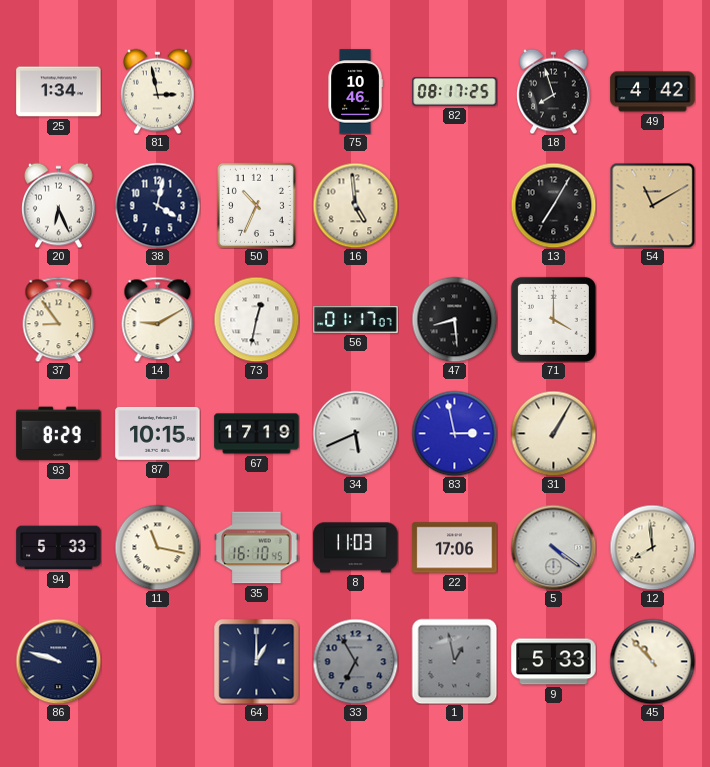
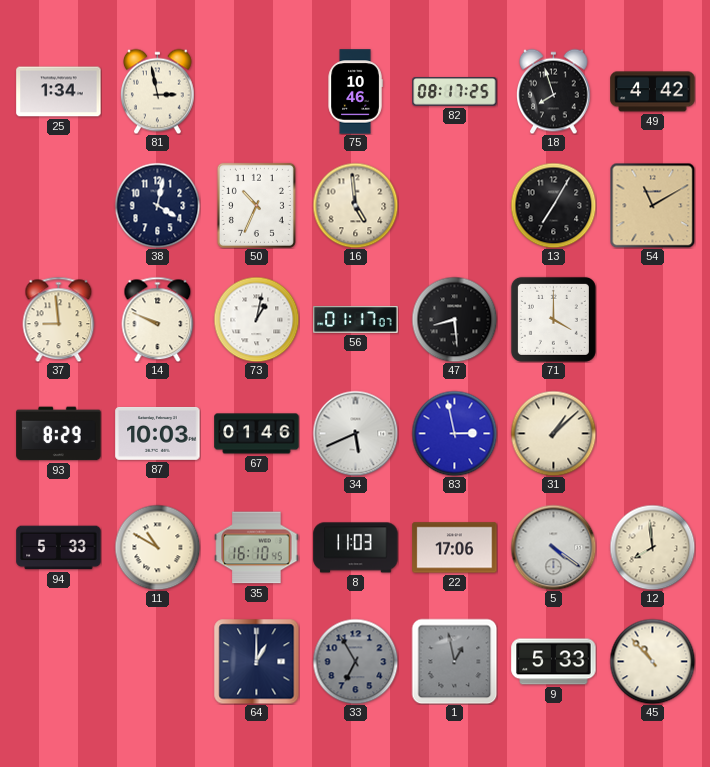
20: 6:26 -> none (59, 205)
37: 8:54 -> 8:59 (59, 319)
14: 9:10 -> 9:49 (158, 319)
73: 12:32 -> 1:02 (256, 319)
87: 10:15 -> 10:03 (158, 433)
67: 17:19 -> 01:46 (257, 434)
31: 1:05 -> 1:08 (553, 433)
11: 11:17 -> 10:50 (157, 547)
86: 9:48 -> none (58, 661)
